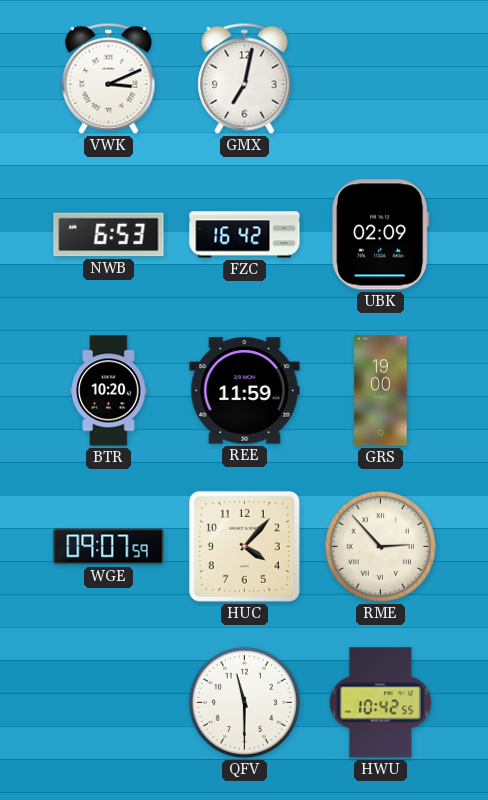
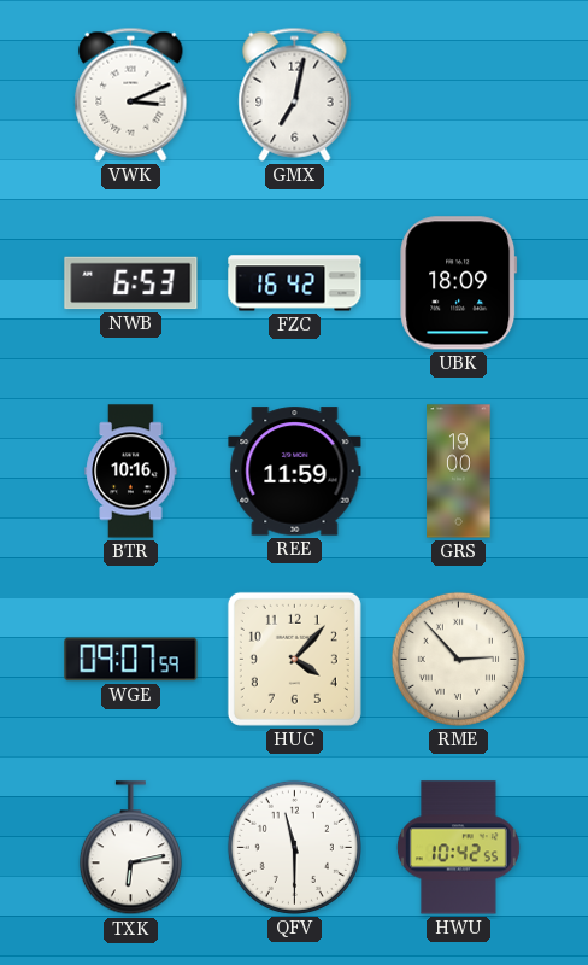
UBK: 02:09 -> 18:09 (459, 283)
BTR: 10:20 -> 10:16 (131, 472)
TXK: none -> 6:13 (130, 848)
